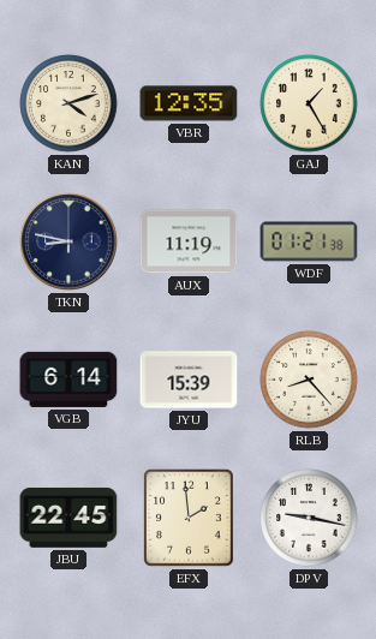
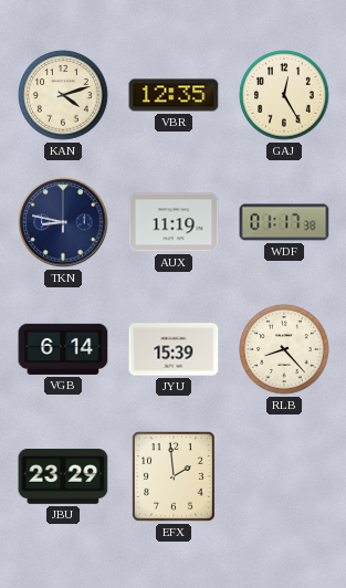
GAJ: 1:25 -> 12:25 (284, 95)
WDF: 01:21 -> 01:17 (284, 222)
JBU: 22:45 -> 23:29 (63, 476)
DPV: 9:17 -> none (309, 518)
